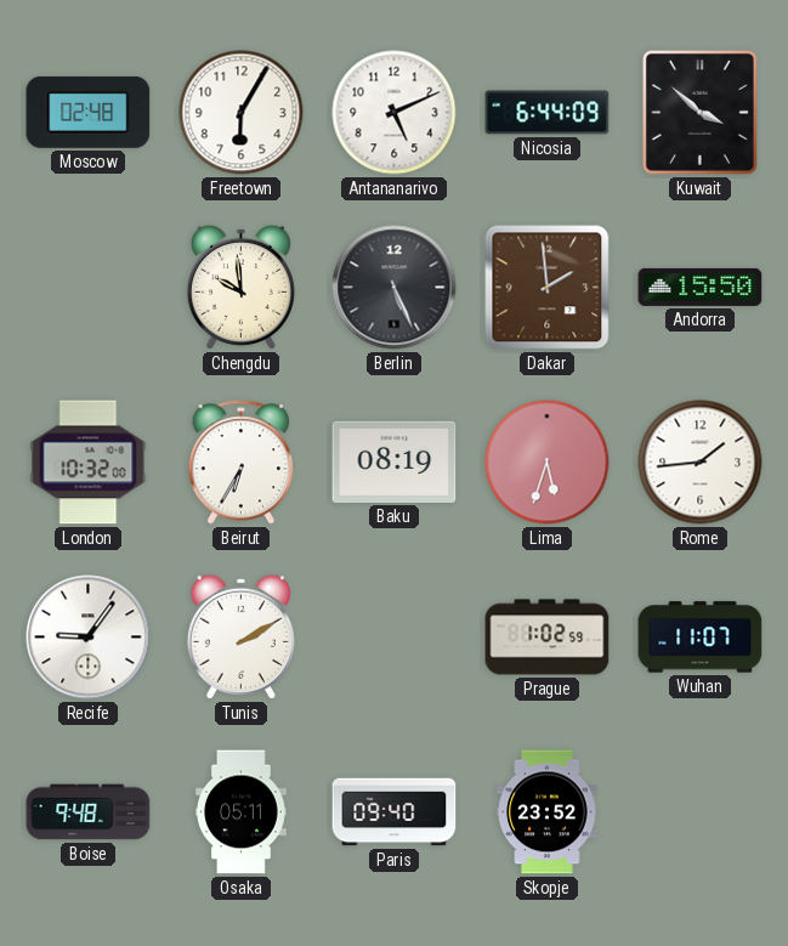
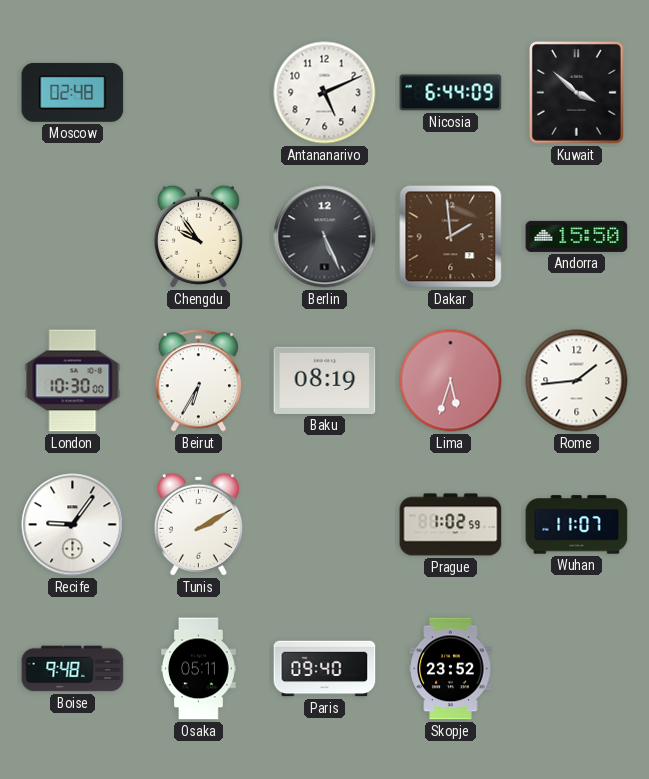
Freetown: 6:05 -> none (242, 113)
Chengdu: 9:59 -> 9:54 (198, 236)
London: 10:32 -> 10:30 (73, 381)
